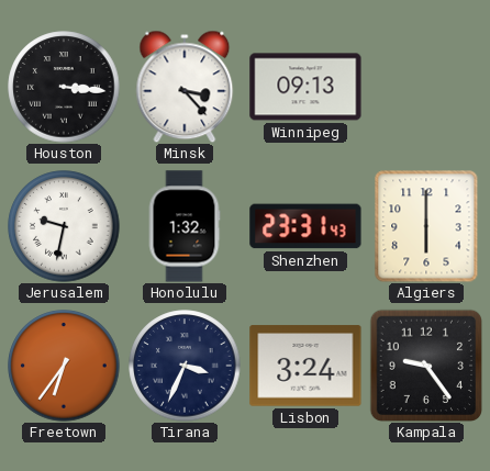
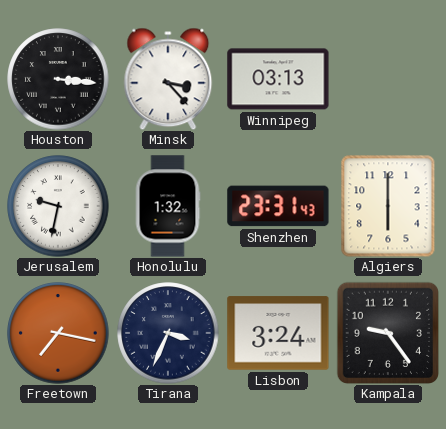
Winnipeg: 09:13 -> 03:13 (278, 79)
Freetown: 6:36 -> 7:17 (58, 333)
